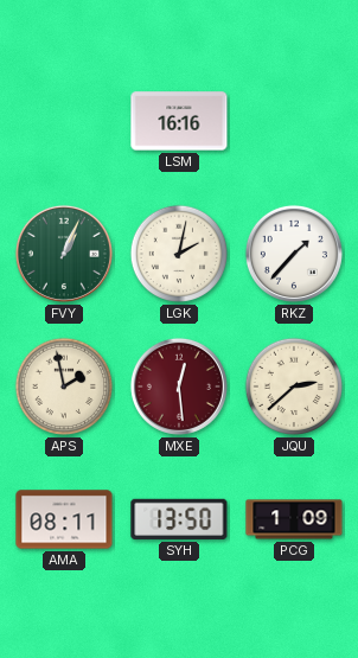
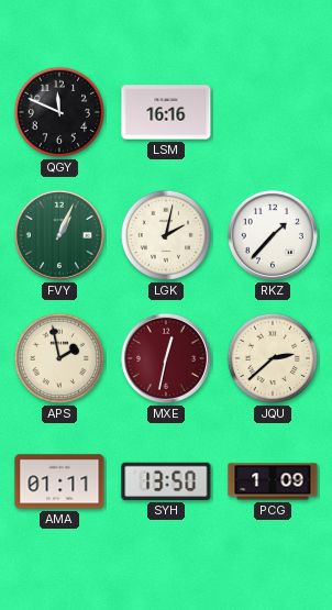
QGY: none -> 11:49 (59, 112)
MXE: 12:29 -> 12:32 (166, 358)
AMA: 08:11 -> 01:11 (59, 481)
